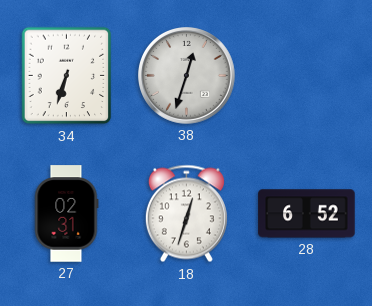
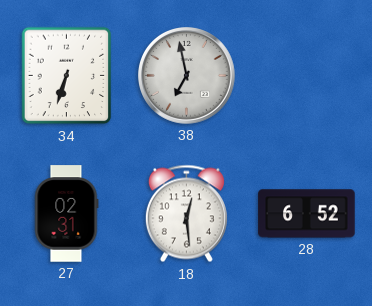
38: 12:33 -> 6:58 (187, 76)
18: 12:33 -> 12:29 (186, 214)
